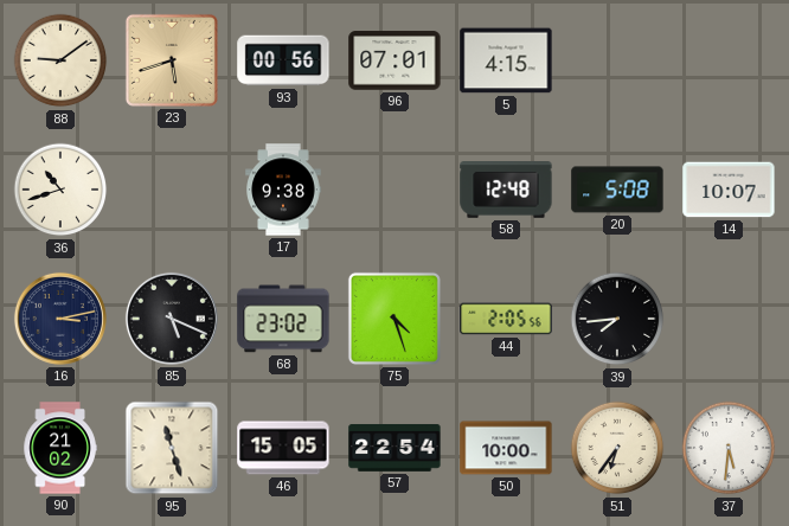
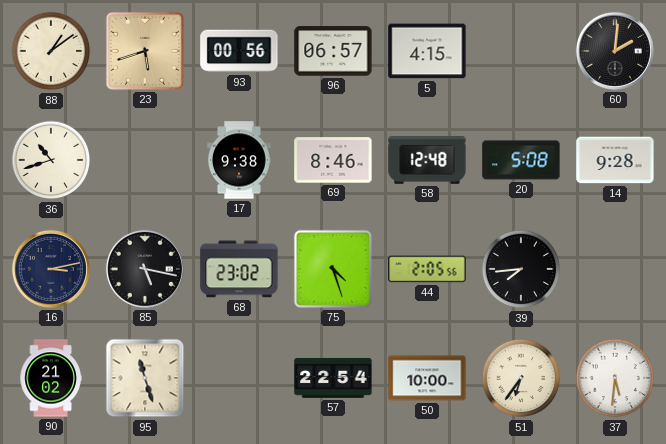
88: 9:09 -> 1:09 (51, 51)
96: 07:01 -> 06:57 (333, 51)
60: none -> 2:01 (615, 51)
69: none -> 8:46 (333, 160)
14: 10:07 -> 9:28 (615, 160)
85: 5:19 -> 5:17 (145, 269)
46: 15:05 -> none (283, 448)
